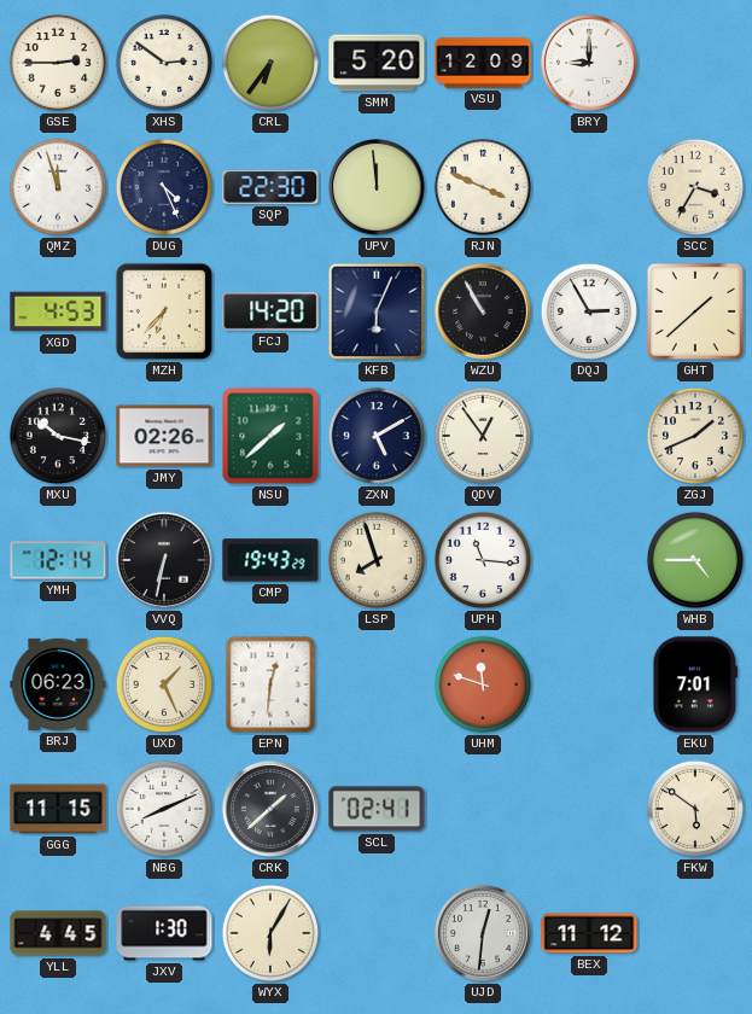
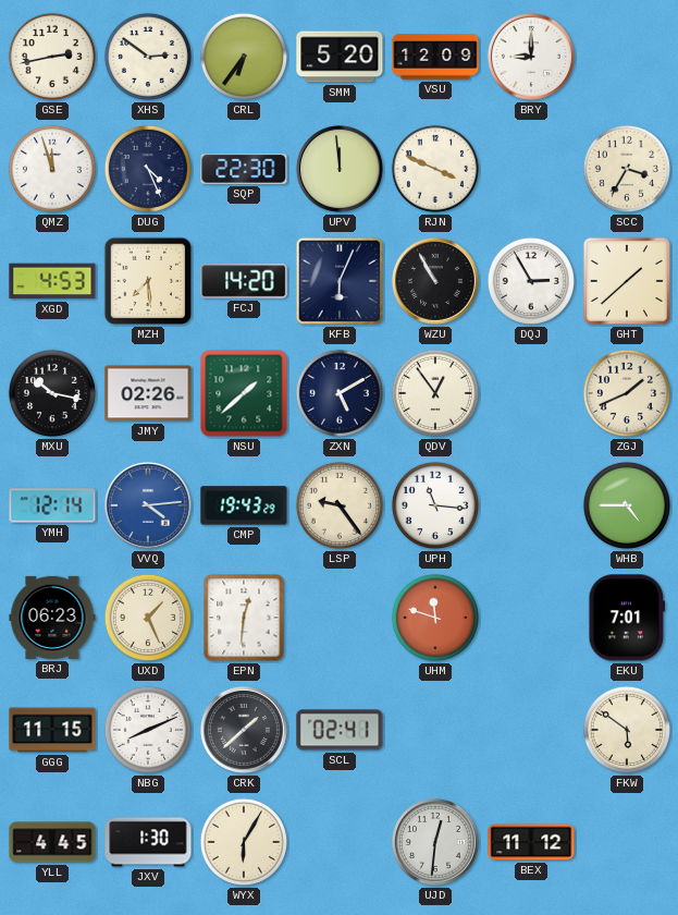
GSE: 2:45 -> 2:43 (52, 57)
MZH: 6:37 -> 7:29 (148, 281)
VVQ: 6:32 -> 4:14 (148, 505)
VVQ dial: black -> blue (148, 505)
LSP: 7:57 -> 9:24 (340, 505)
